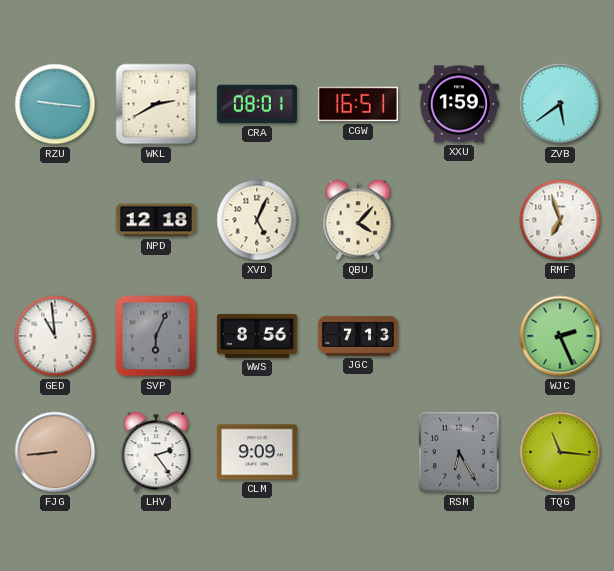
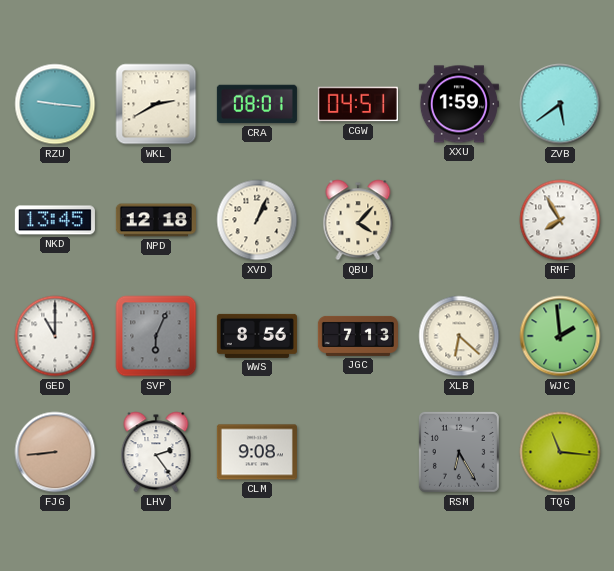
CGW: 16:51 -> 04:51 (358, 104)
NKD: none -> 13:45 (55, 220)
XVD: 5:04 -> 1:04 (257, 220)
RMF: 6:57 -> 7:55 (560, 220)
GED: 10:59 -> 11:00 (55, 336)
XLB: none -> 6:22 (459, 336)
WJC: 2:26 -> 1:59 (560, 336)
CLM: 9:09 -> 9:08 (257, 452)
